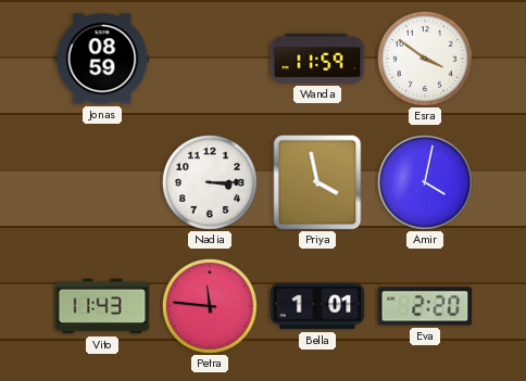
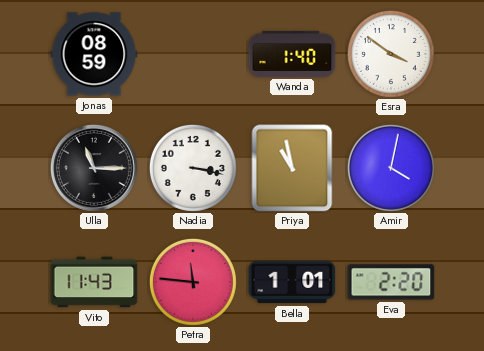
Wanda: 11:59 -> 1:40 (292, 54)
Ulla: none -> 11:15 (94, 168)
Nadia: 3:15 -> 3:17 (193, 168)
Priya: 3:58 -> 10:58 (292, 168)
